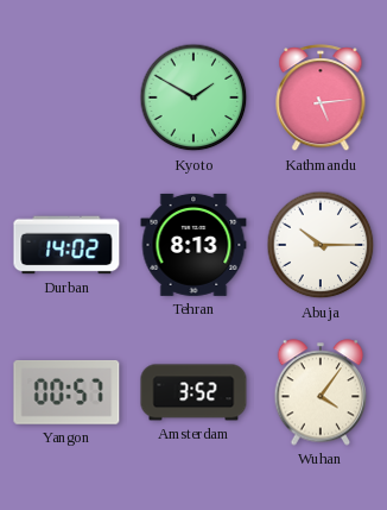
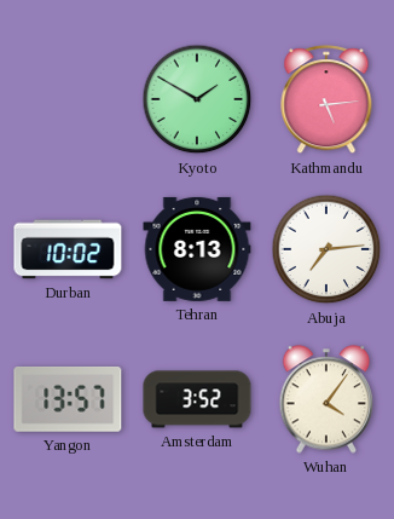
Durban: 14:02 -> 10:02 (68, 249)
Abuja: 10:15 -> 7:14 (326, 249)
Yangon: 00:57 -> 13:57 (68, 399)
